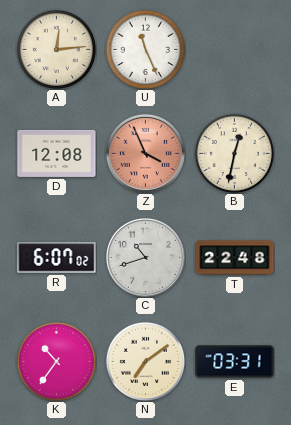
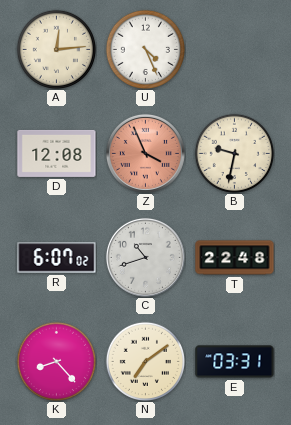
U: 11:26 -> 4:26 (145, 49)
B: 12:32 -> 9:32 (234, 153)
K: 10:36 -> 8:23 (56, 361)
